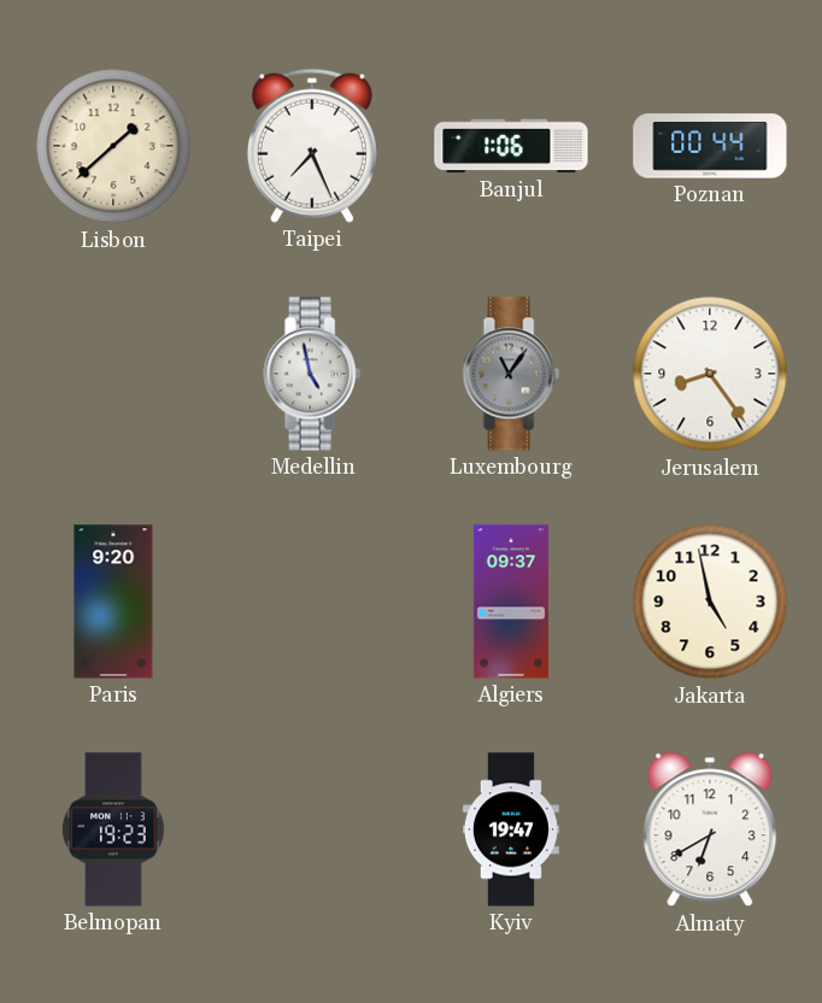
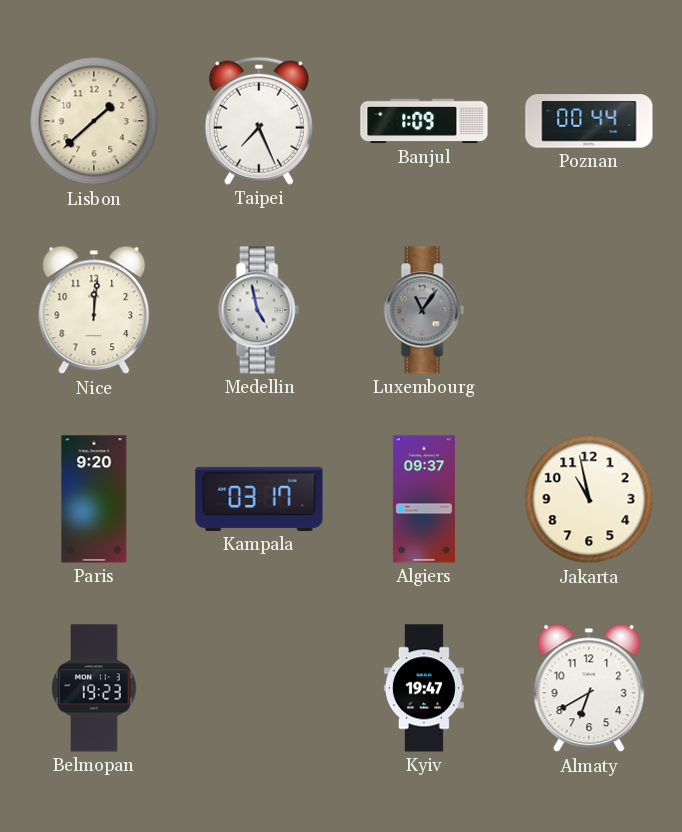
Banjul: 1:06 -> 1:09 (424, 121)
Nice: none -> 12:01 (94, 310)
Jerusalem: 8:24 -> none (710, 374)
Kampala: none -> 03:17 (259, 499)
Jakarta: 4:58 -> 10:58 (589, 499)
